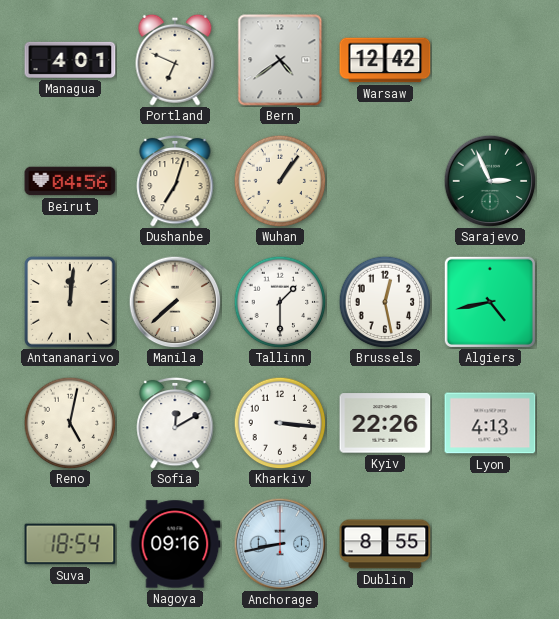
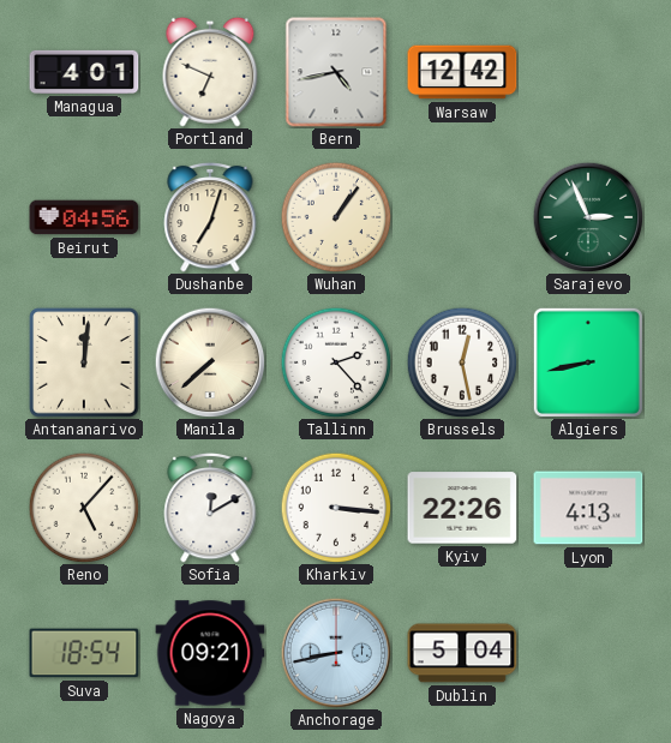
Bern: 4:39 -> 4:43 (336, 72)
Tallinn: 1:30 -> 2:23 (336, 362)
Algiers: 4:43 -> 8:43 (588, 362)
Reno: 5:02 -> 5:07 (84, 508)
Nagoya: 09:16 -> 09:21 (210, 653)
Dublin: 8:55 -> 5:04 (462, 653)
